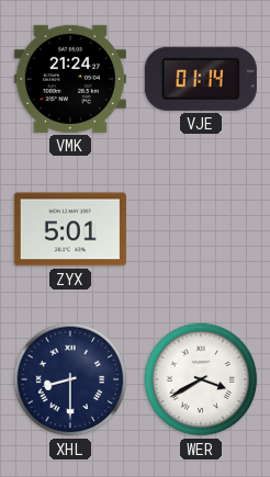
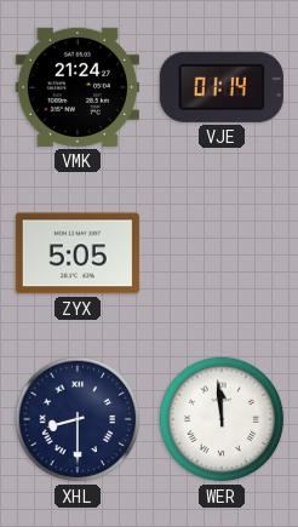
ZYX: 5:01 -> 5:05 (78, 253)
WER: 3:40 -> 11:59 (222, 419)
